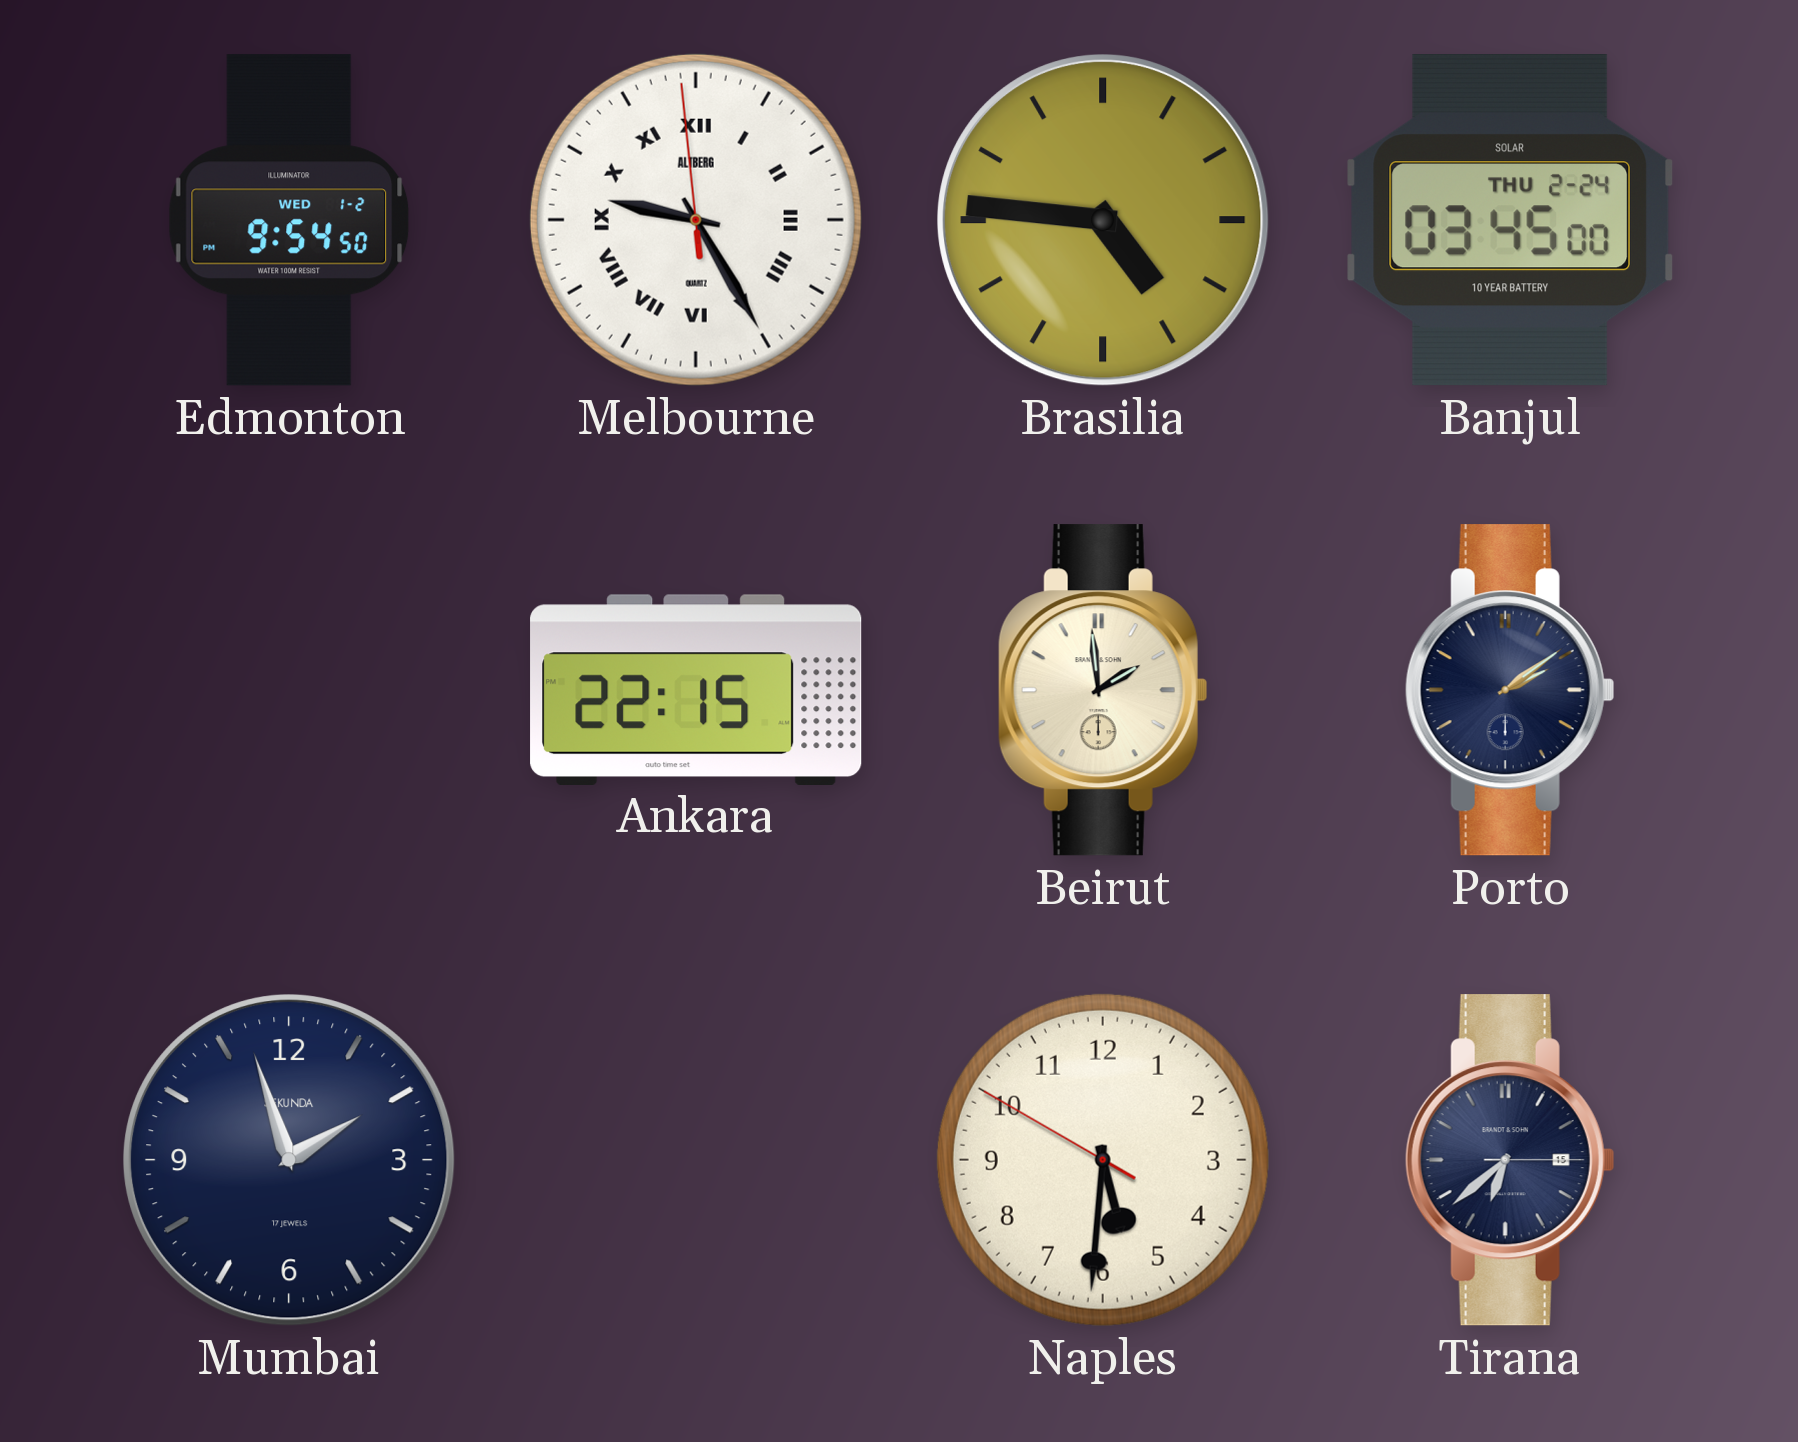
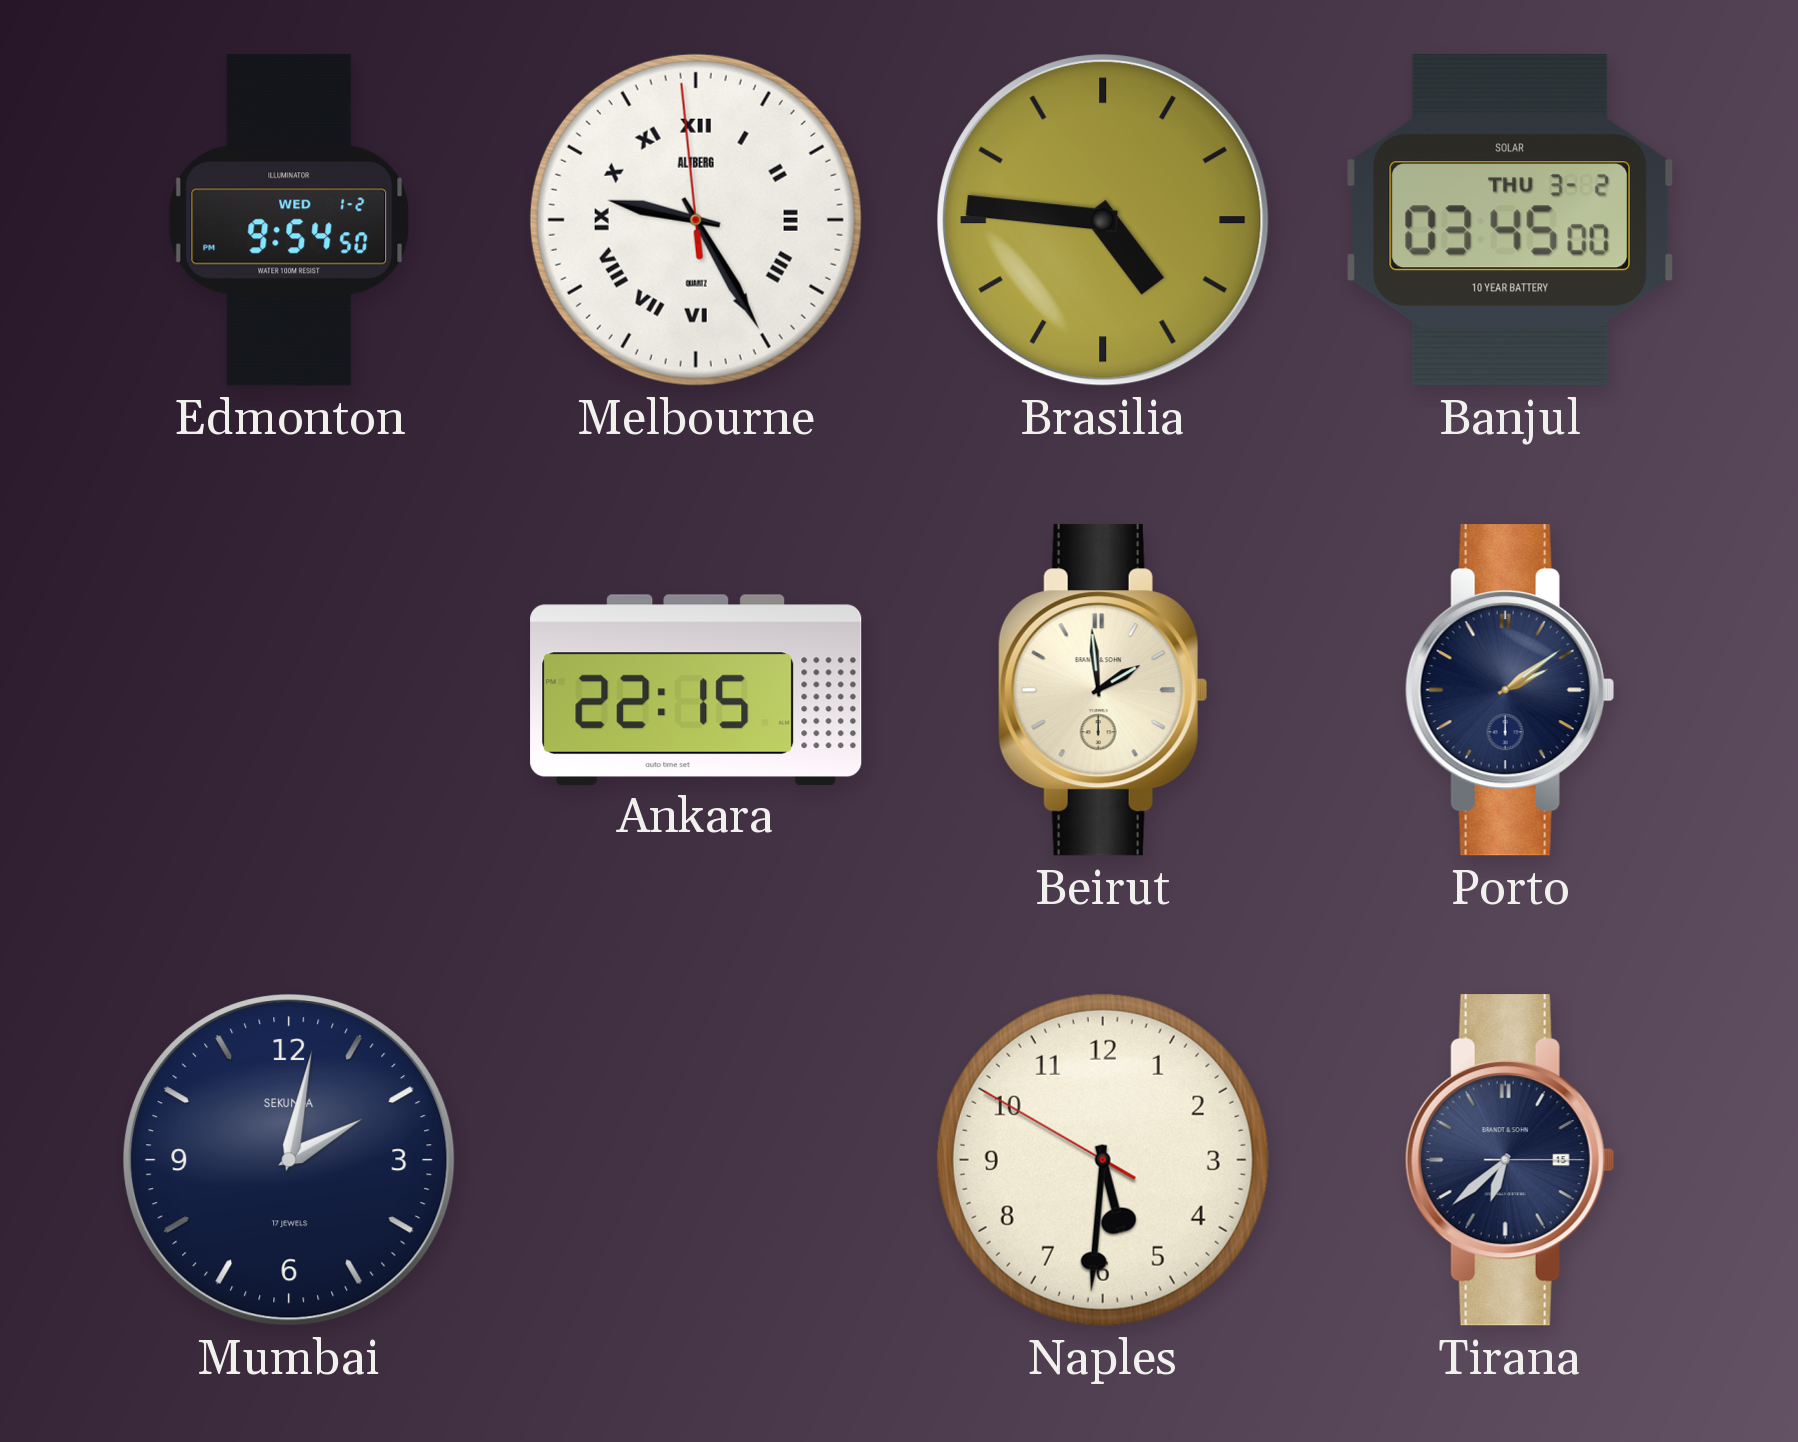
Banjul date: THU 2-24 -> THU 3-2 (1510, 221)
Mumbai: 1:57 -> 2:02 (289, 1160)
